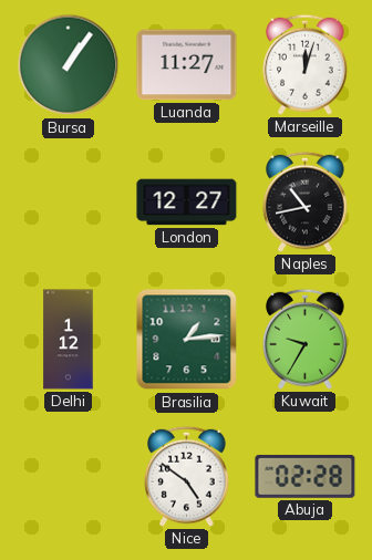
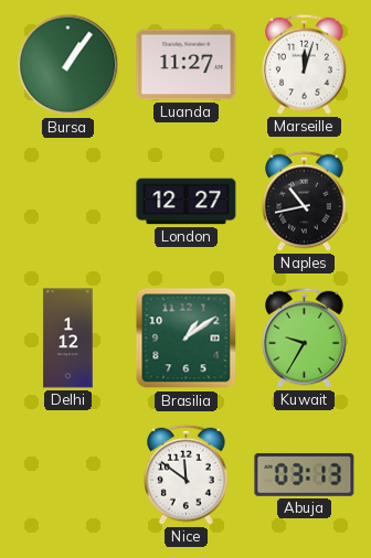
Brasilia: 1:14 -> 1:09 (187, 339)
Nice: 4:51 -> 11:51 (187, 474)
Abuja: 02:28 -> 03:13 (305, 474)
